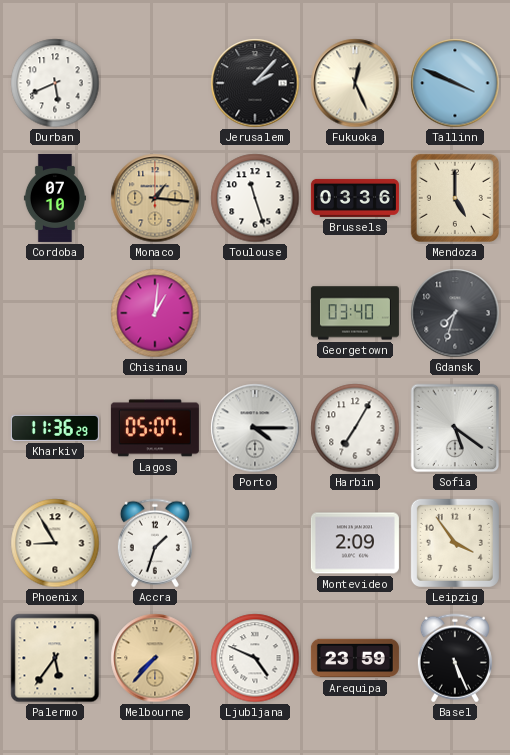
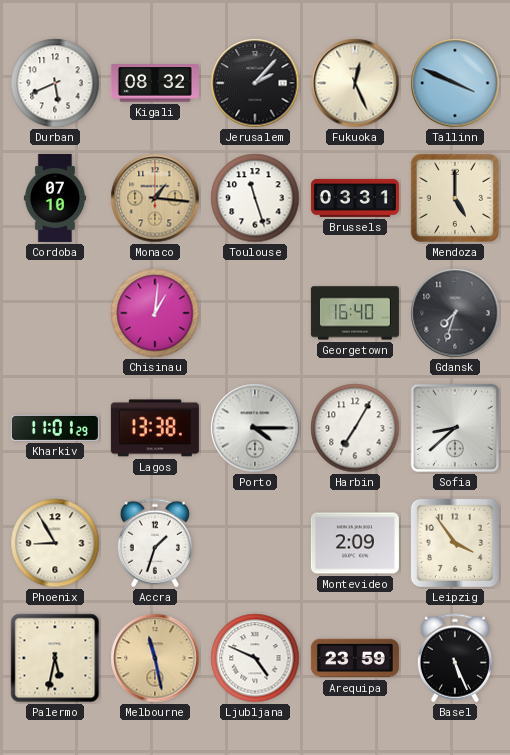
Kigali: none -> 08:32 (155, 83)
Brussels: 03:36 -> 03:31 (355, 198)
Georgetown: 03:40 -> 16:40 (355, 313)
Kharkiv: 11:36 -> 11:01 (55, 428)
Lagos: 05:07 -> 13:38 (155, 428)
Sofia: 5:21 -> 8:38 (455, 428)
Palermo: 5:36 -> 5:32 (55, 658)
Melbourne: 7:37 -> 11:28 (155, 658)
